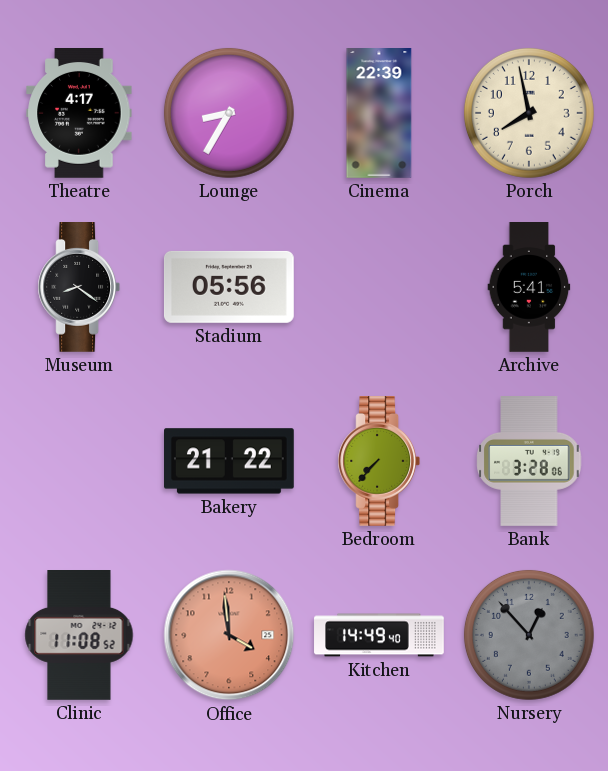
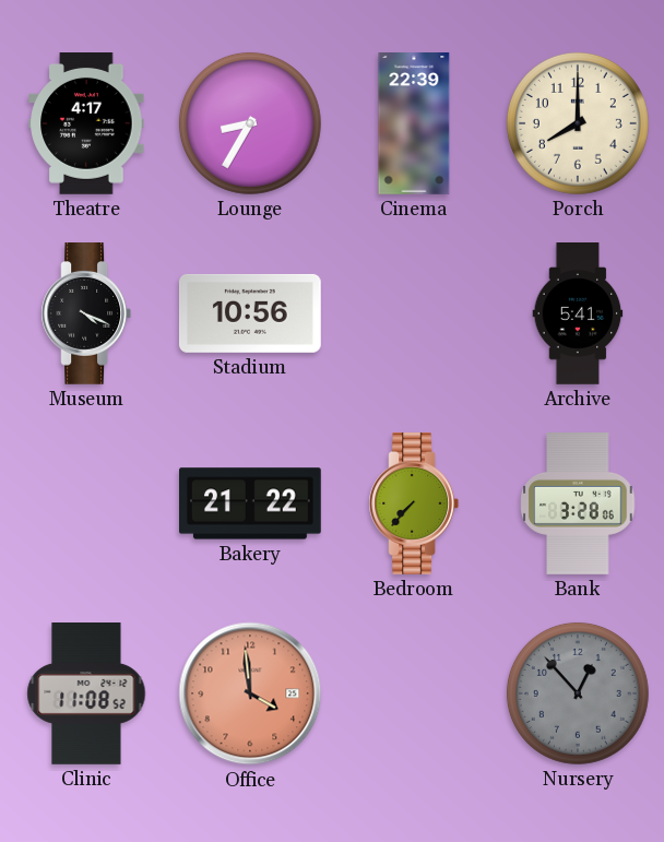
Porch: 7:58 -> 8:00 (578, 123)
Museum: 8:21 -> 4:19 (86, 315)
Stadium: 05:56 -> 10:56 (250, 313)
Kitchen: 14:49 -> none (379, 635)
